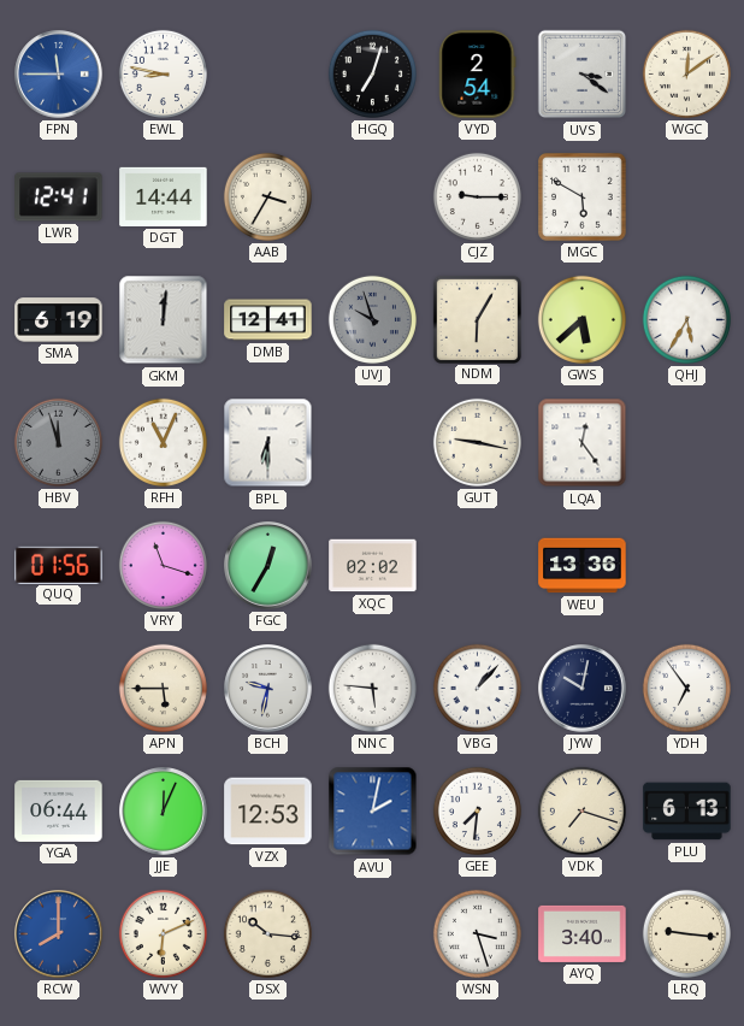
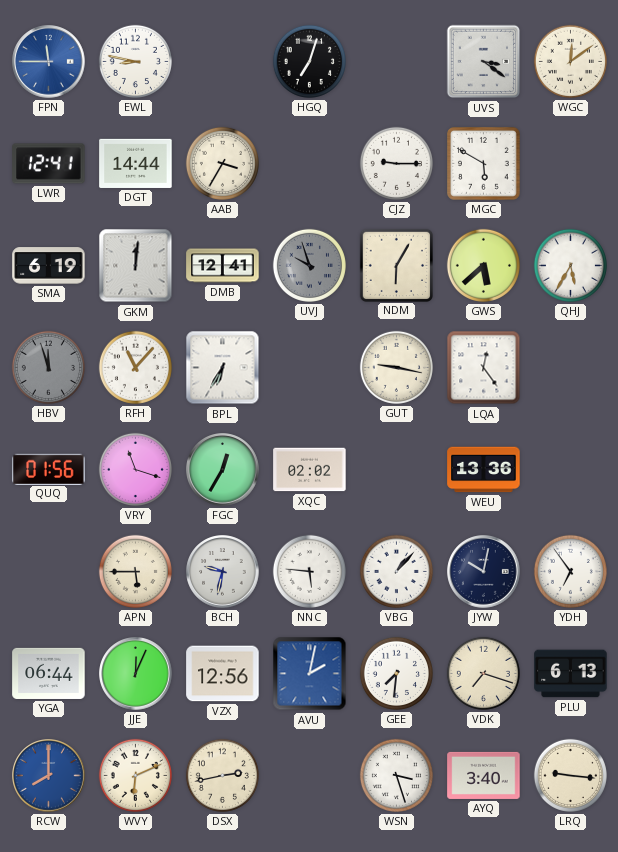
VYD: 2:54 -> none (478, 75)
RFH: 11:04 -> 11:07 (135, 367)
BPL: 6:30 -> 6:35 (223, 368)
VZX: 12:53 -> 12:56 (223, 674)
DSX: 10:16 -> 2:43 (222, 775)
